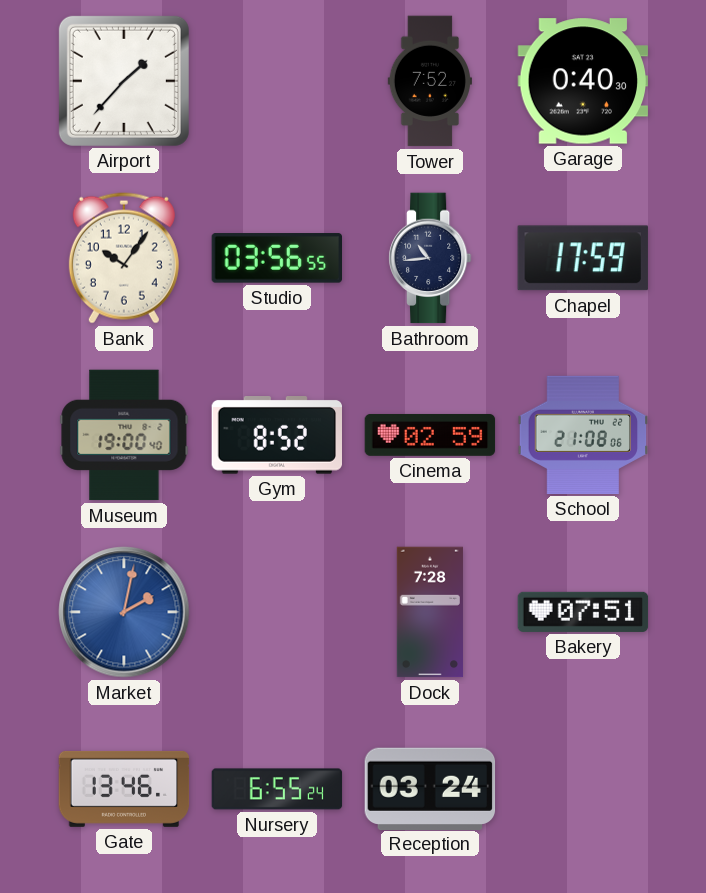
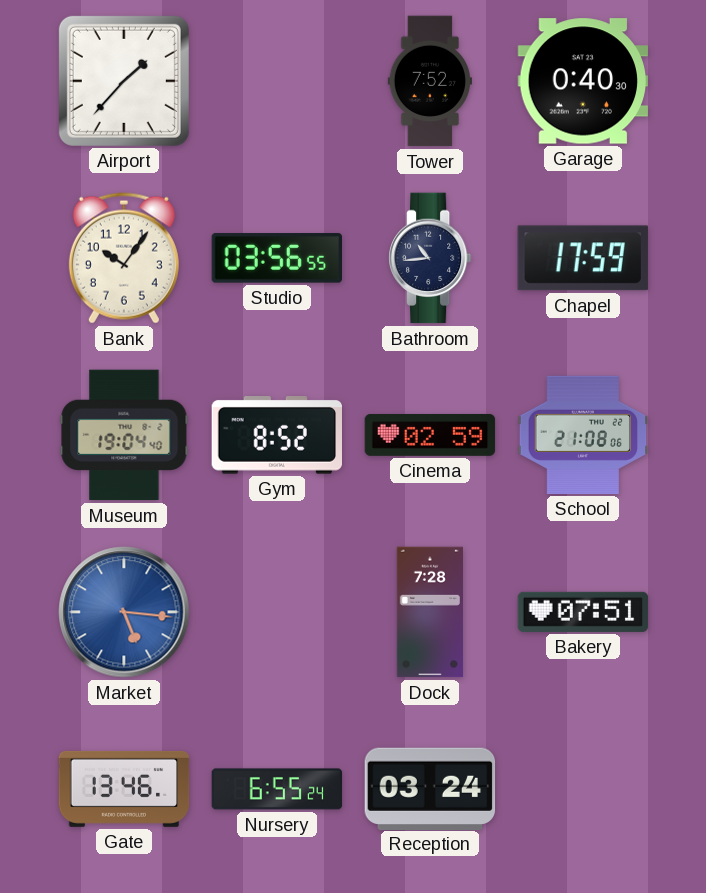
Museum: 19:00 -> 19:04 (124, 435)
Market: 2:02 -> 5:16 (124, 612)
